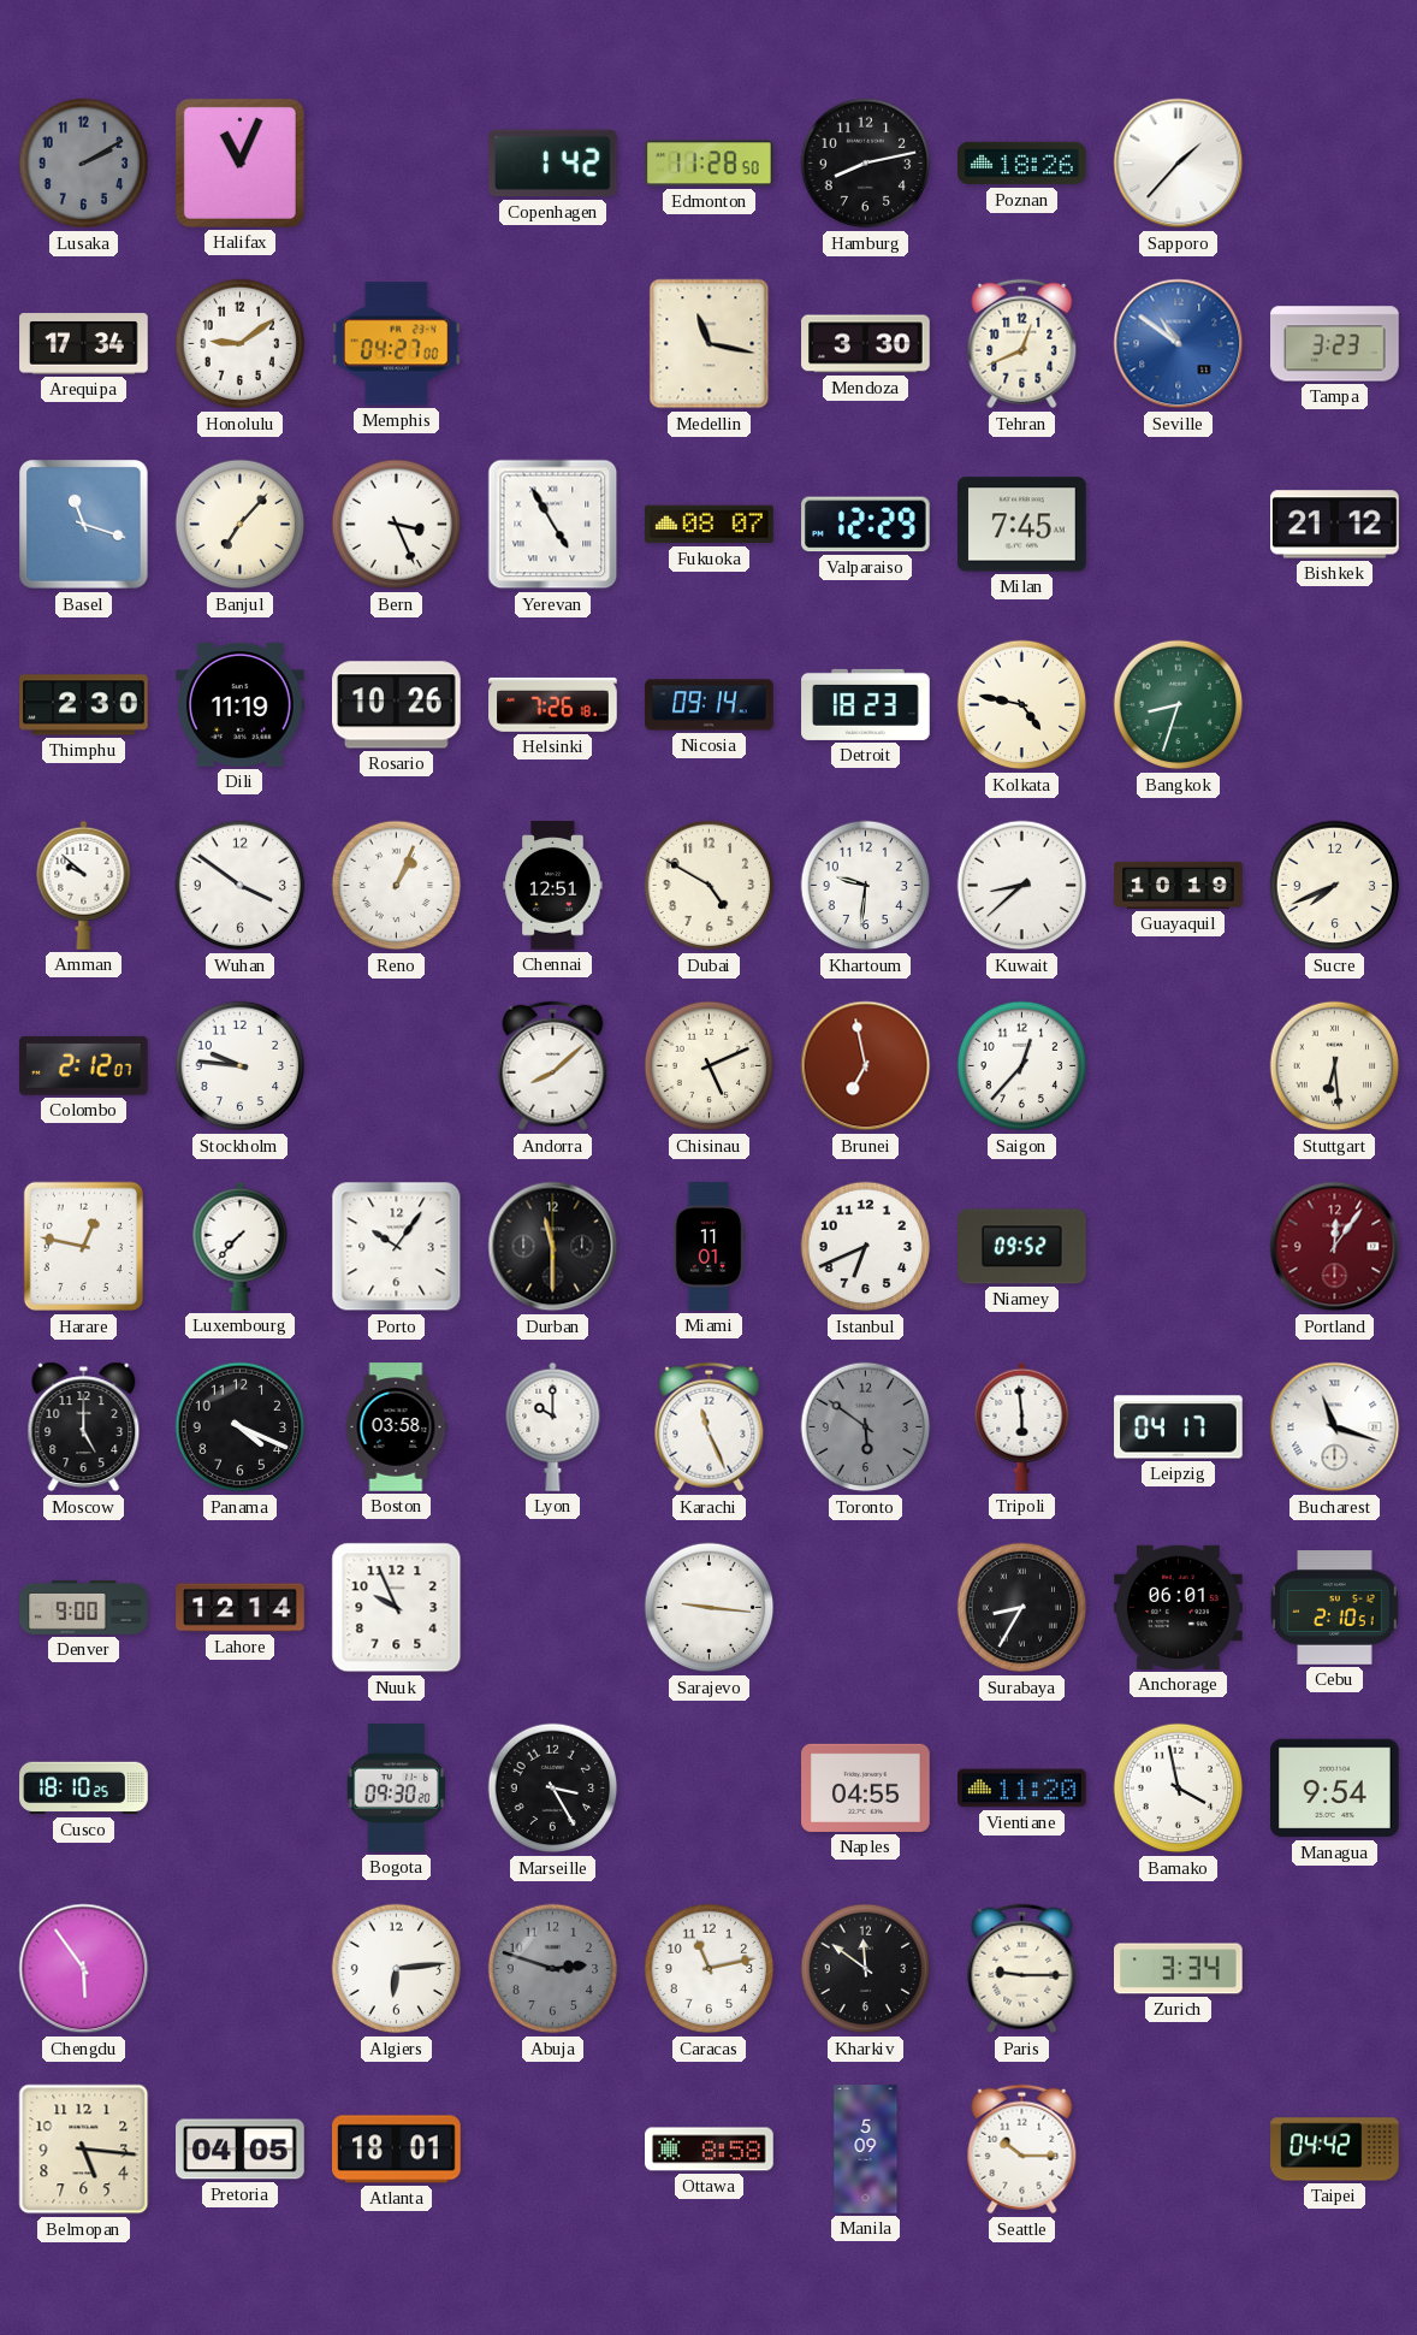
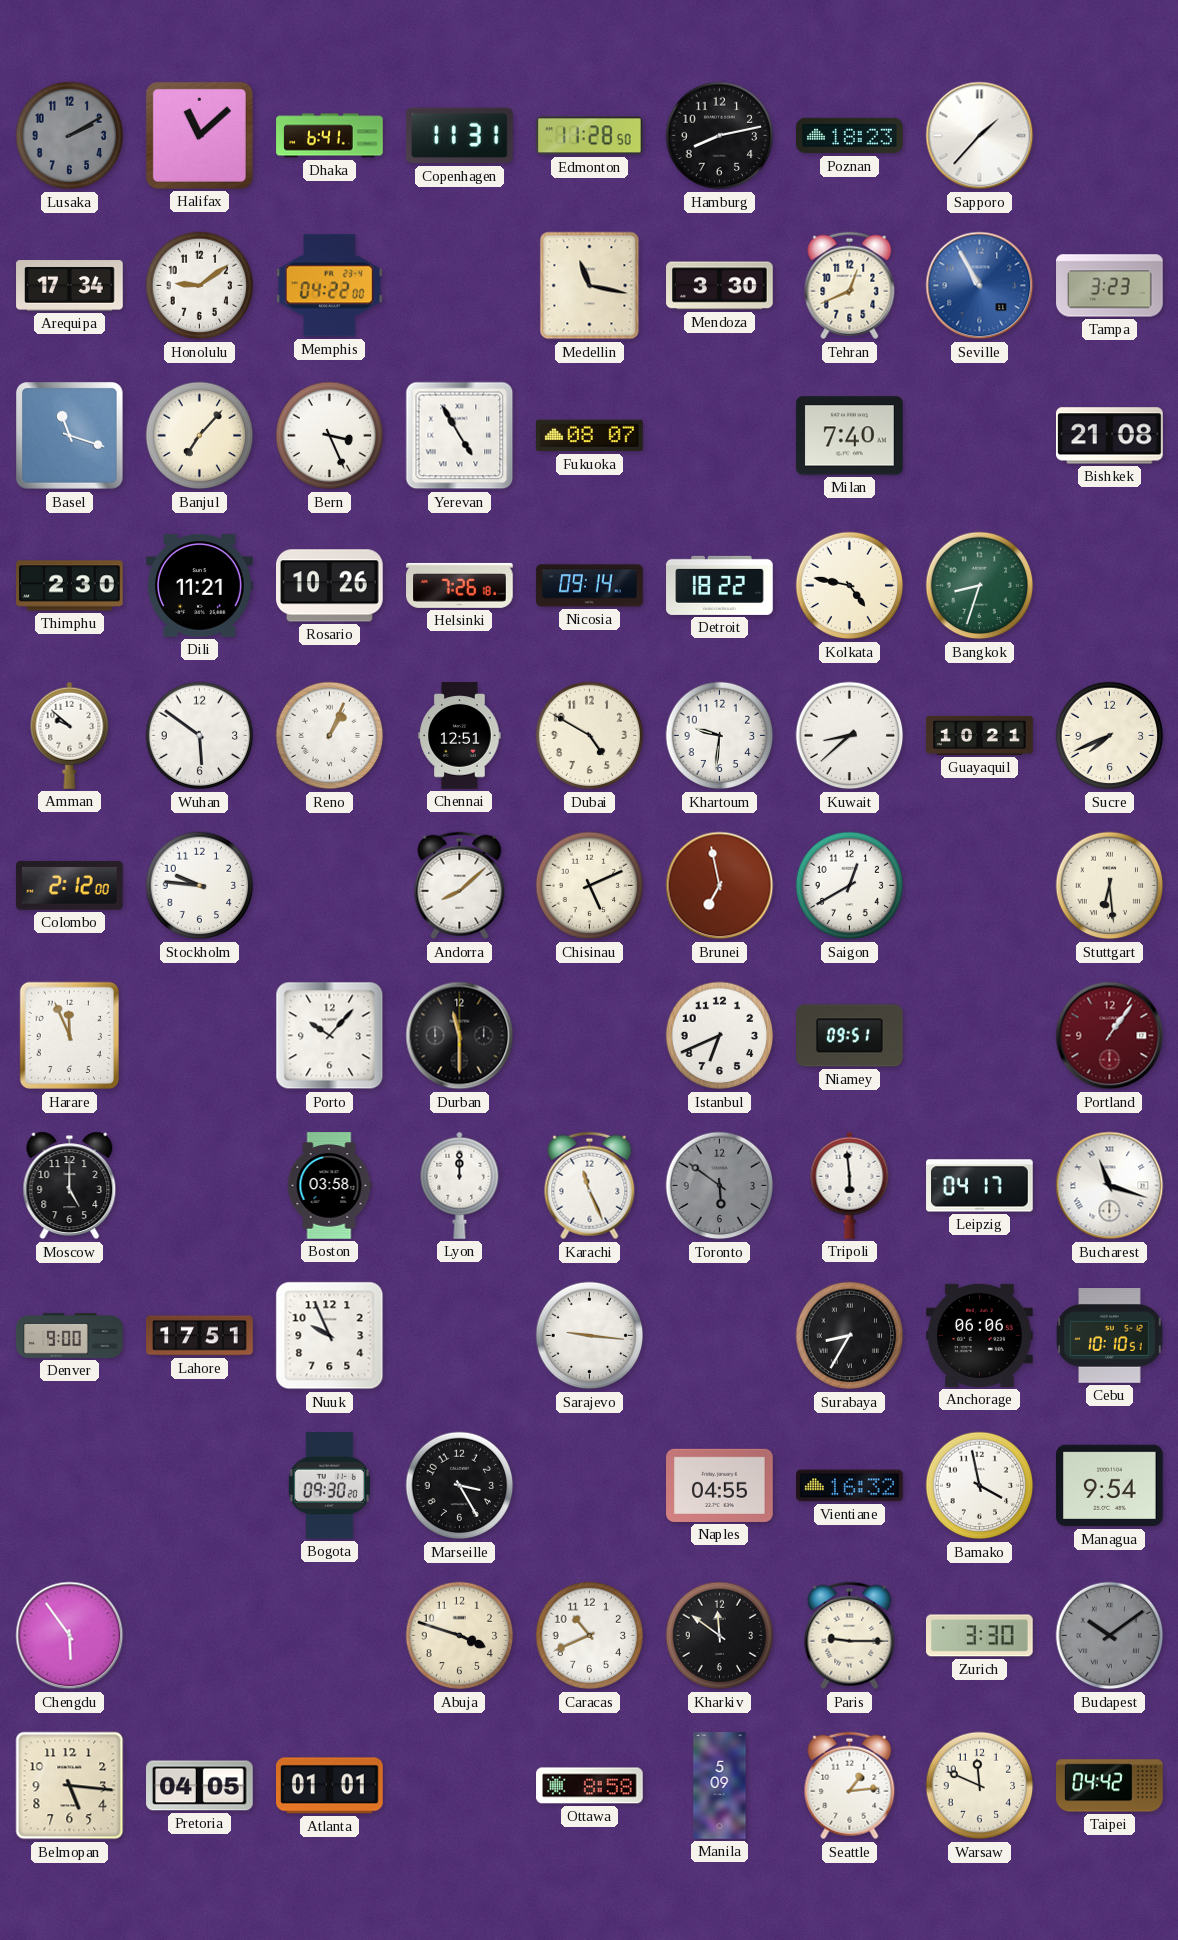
Halifax: 11:04 -> 11:08 (199, 135)
Dhaka: none -> 6:41 (330, 136)
Copenhagen: 1:42 -> 11:31 (459, 136)
Poznan: 18:26 -> 18:23 (850, 136)
Memphis: 04:27 -> 04:22 (330, 286)
Seville: 10:51 -> 10:55 (980, 286)
Valparaiso: 12:29 -> none (866, 525)
Milan: 7:45 -> 7:40 (850, 436)
Bishkek: 21:12 -> 21:08 (1110, 436)
Dili: 11:19 -> 11:21 (200, 586)
Detroit: 18:23 -> 18:22 (720, 585)
Wuhan: 3:51 -> 5:51 (200, 736)
Guayaquil: 10:19 -> 10:21 (980, 735)
Colombo: 2:12:07 -> 2:12:00 (70, 885)
Saigon: 12:37 -> 12:40 (850, 886)
Harare: 12:47 -> 11:56 (69, 1036)
Luxembourg: 7:37 -> none (241, 1246)
Porto: 10:06 -> 10:07 (330, 1036)
Miami: 11:01 -> none (708, 1247)
Niamey: 09:52 -> 09:51 (850, 1036)
Portland: 12:06 -> 1:06 (1110, 1036)
Panama: 4:19 -> none (241, 1427)
Lyon: 10:00 -> 12:00 (460, 1185)
Lahore: 12:14 -> 17:51 (200, 1336)
Anchorage: 06:01 -> 06:06 (980, 1335)
Cebu: 2:10 -> 10:10 (1110, 1336)
Cusco: 18:10 -> none (84, 1789)
Vientiane: 11:20 -> 16:32 (850, 1486)
Algiers: 6:14 -> none (397, 1969)
Abuja: 2:48 -> 3:48 (460, 1636)
Abuja dial: grey -> cream (460, 1636)
Caracas: 11:13 -> 10:41 (590, 1636)
Zurich: 3:34 -> 3:30 (980, 1636)
Budapest: none -> 10:09 (1110, 1636)
Atlanta: 18:01 -> 01:01 (330, 1786)
Seattle: 10:15 -> 1:14 (850, 1786)
Warsaw: none -> 11:49 (980, 1786)
